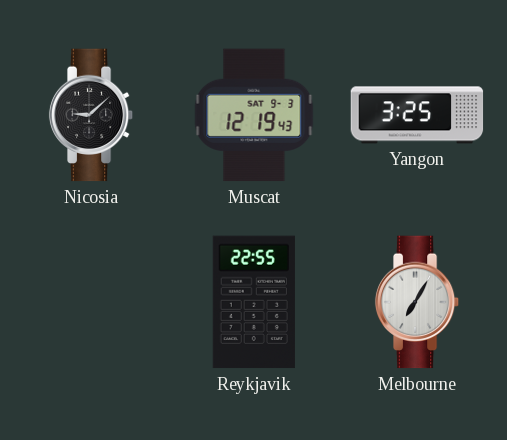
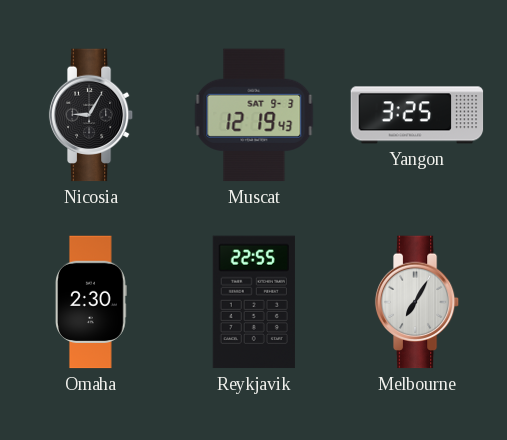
Nicosia: 9:08 -> 9:05 (91, 115)
Omaha: none -> 2:30 (92, 302)
